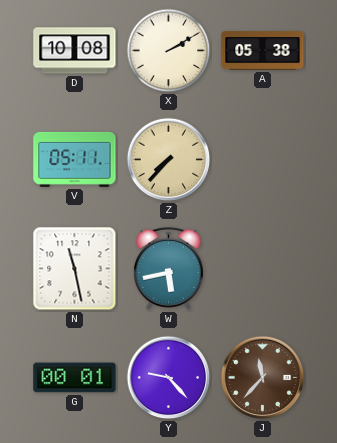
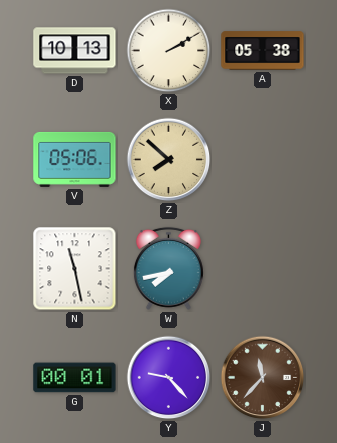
D: 10:08 -> 10:13 (75, 51)
V: 05:11 -> 05:06 (75, 159)
Z: 7:37 -> 7:52 (169, 160)
W: 5:43 -> 7:43 (168, 268)
